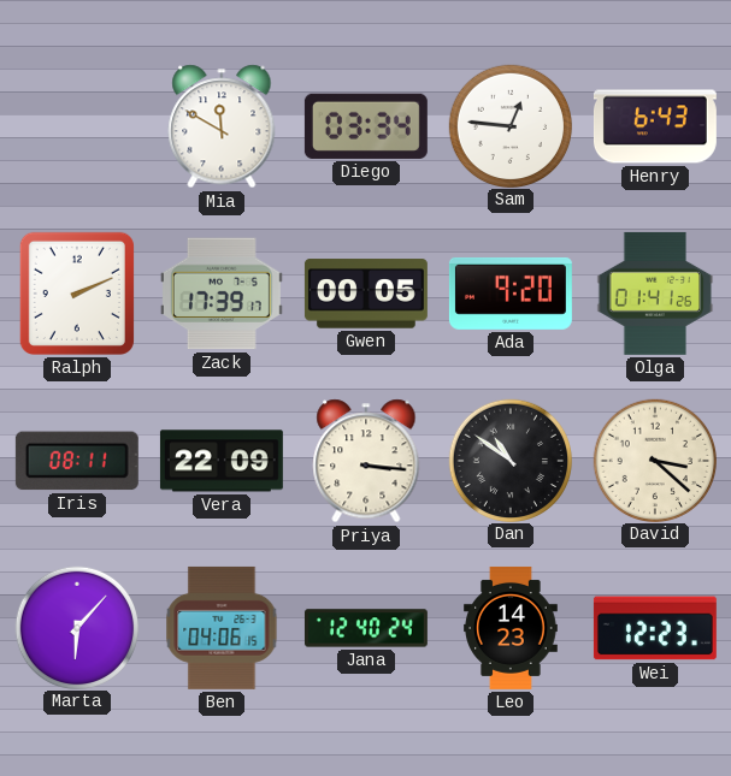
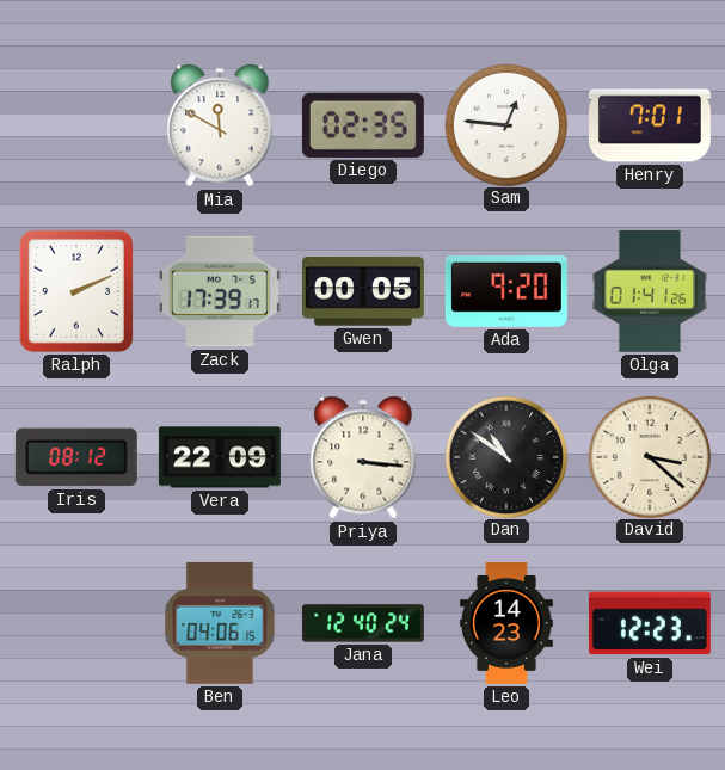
Diego: 03:34 -> 02:35 (363, 125)
Henry: 6:43 -> 7:01 (650, 125)
Iris: 08:11 -> 08:12 (76, 457)
Marta: 6:07 -> none (76, 627)
